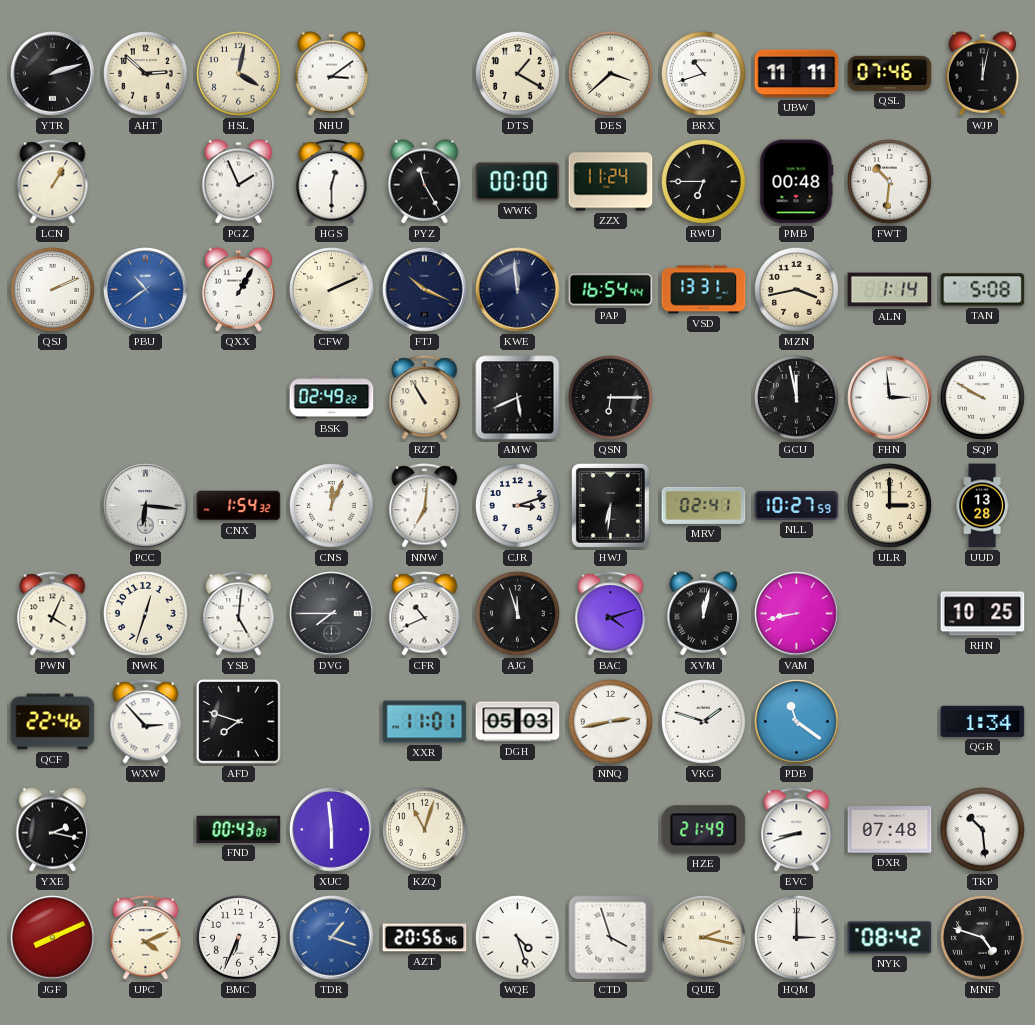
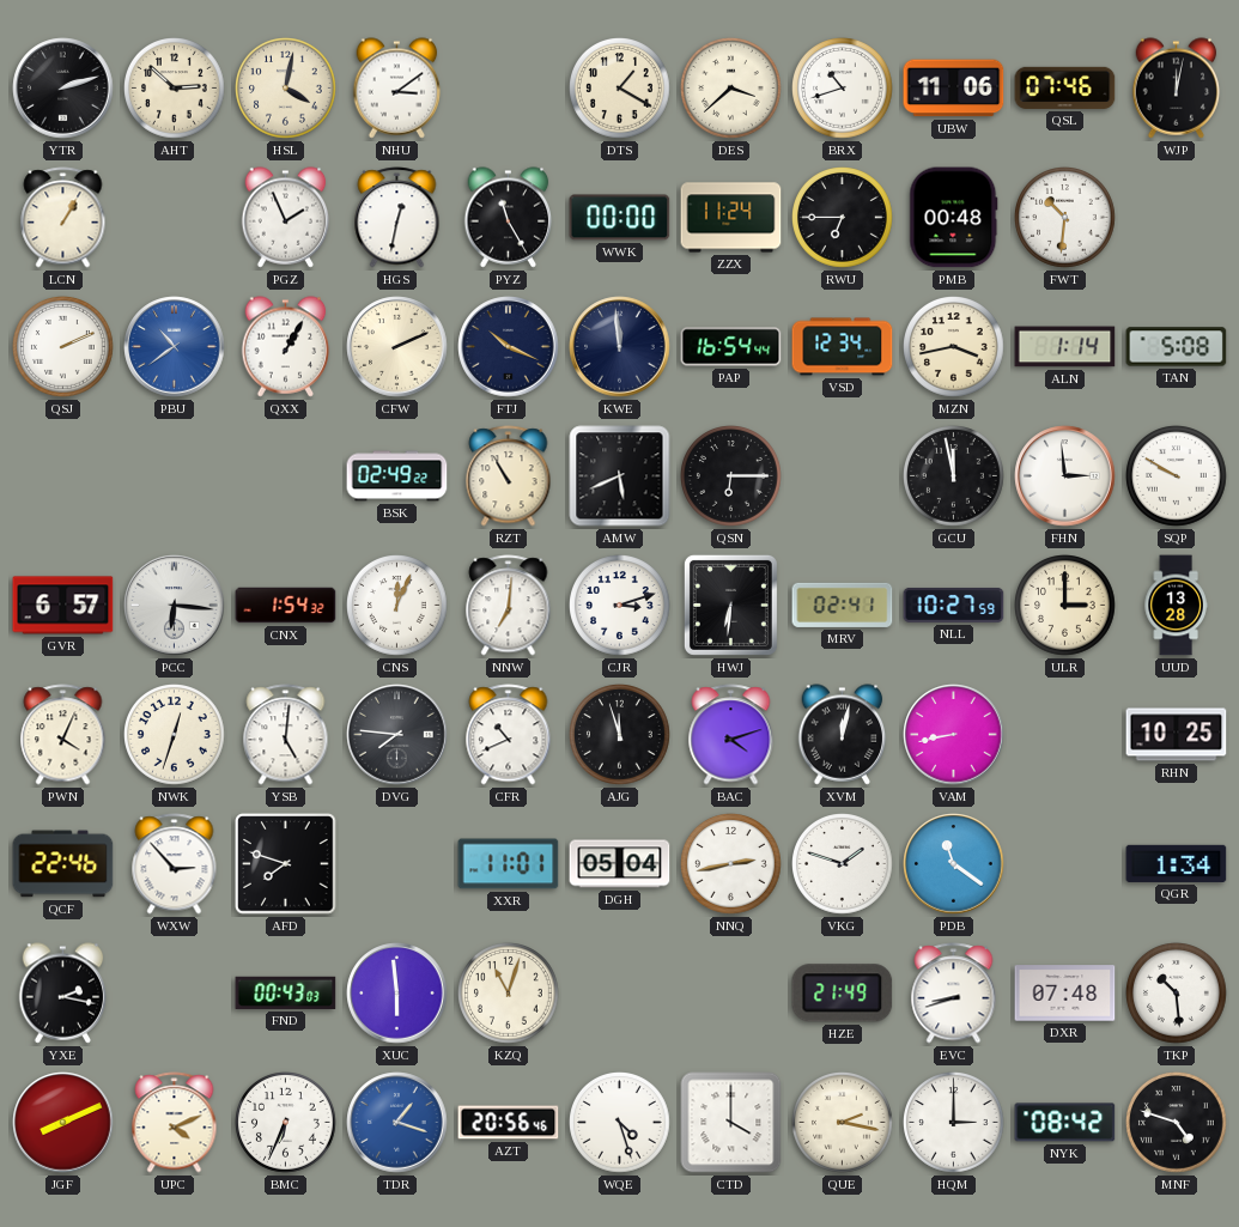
UBW: 11:11 -> 11:06 (954, 89)
HGS: 12:30 -> 12:32 (397, 218)
VSD: 13:31 -> 12:34 (843, 347)
GVR: none -> 6:57 (63, 606)
DVG: 7:45 -> 7:46 (397, 735)
DGH: 05:03 -> 05:04 (620, 864)
CTD: 3:57 -> 4:00 (731, 1123)
